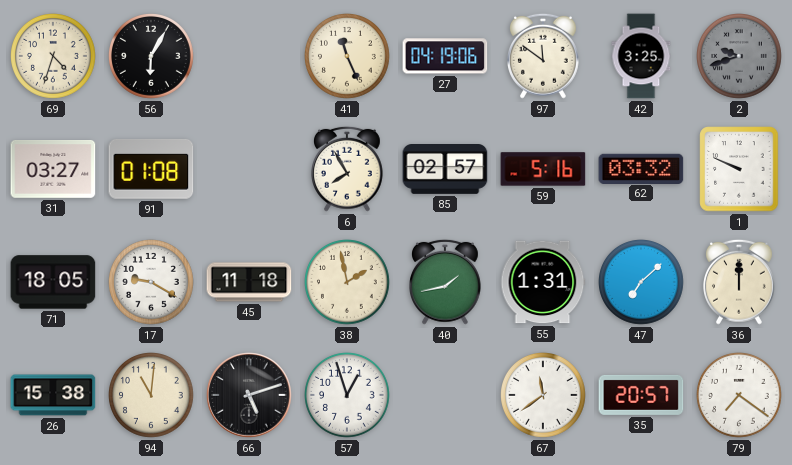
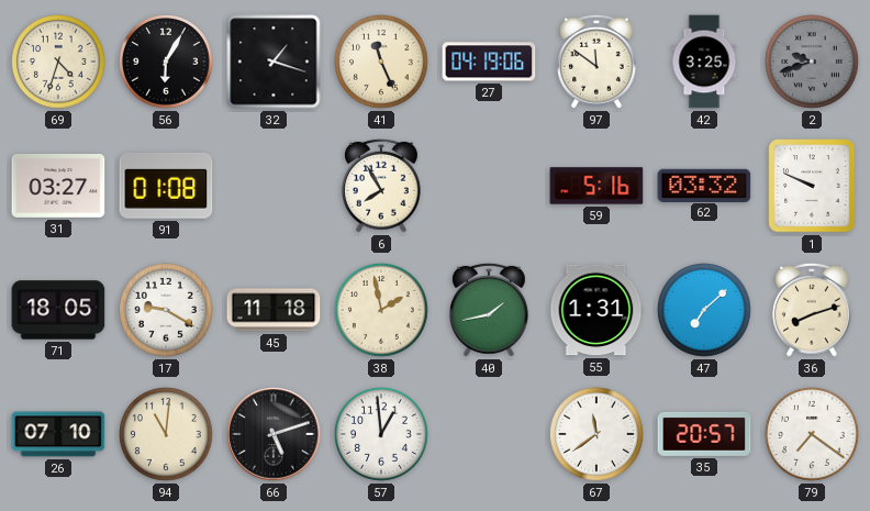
32: none -> 1:18 (274, 62)
85: 02:57 -> none (445, 169)
36: 12:00 -> 8:12 (813, 310)
26: 15:38 -> 07:10 (58, 434)
57: 12:57 -> 12:59 (382, 435)
